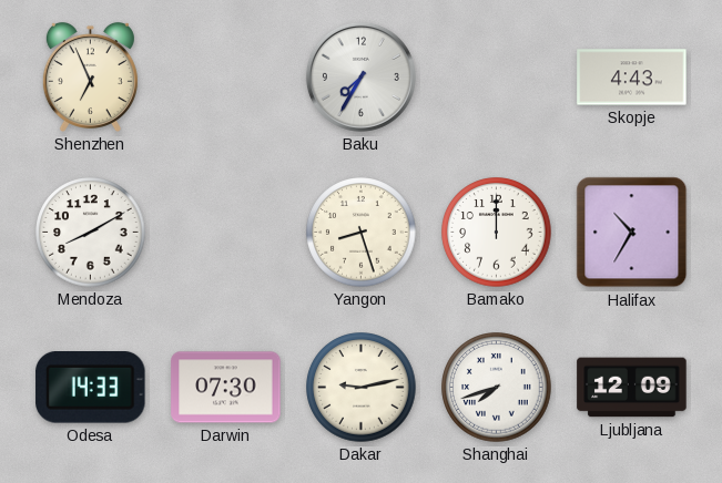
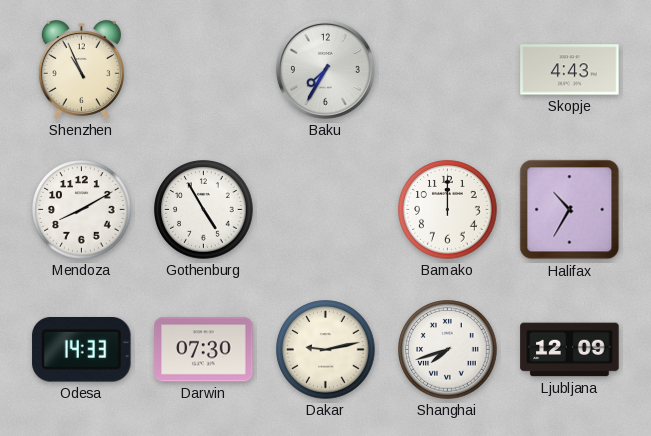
Shenzhen: 6:56 -> 10:56 (81, 69)
Gothenburg: none -> 4:55 (204, 210)
Yangon: 8:27 -> none (362, 233)
